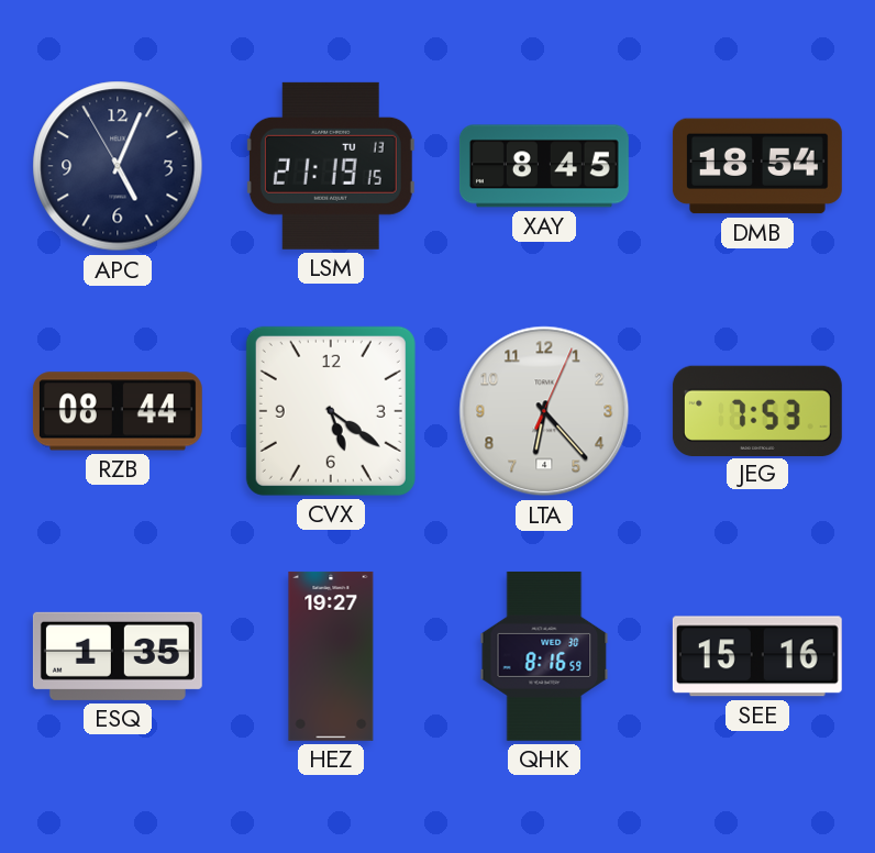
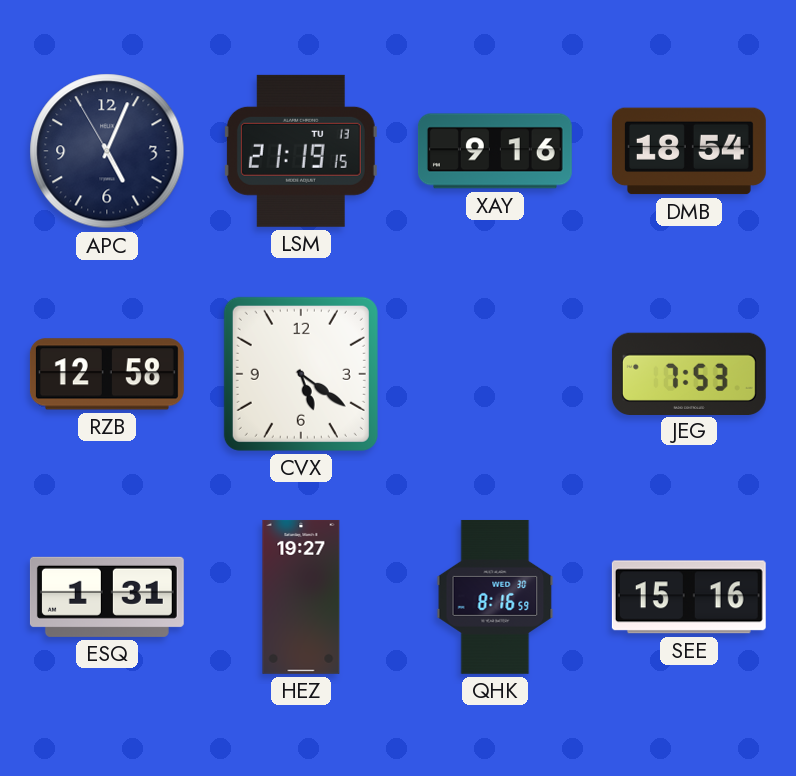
XAY: 8:45 -> 9:16 (495, 151)
RZB: 08:44 -> 12:58 (107, 374)
LTA: 6:23 -> none (544, 411)
ESQ: 1:35 -> 1:31 (107, 597)
